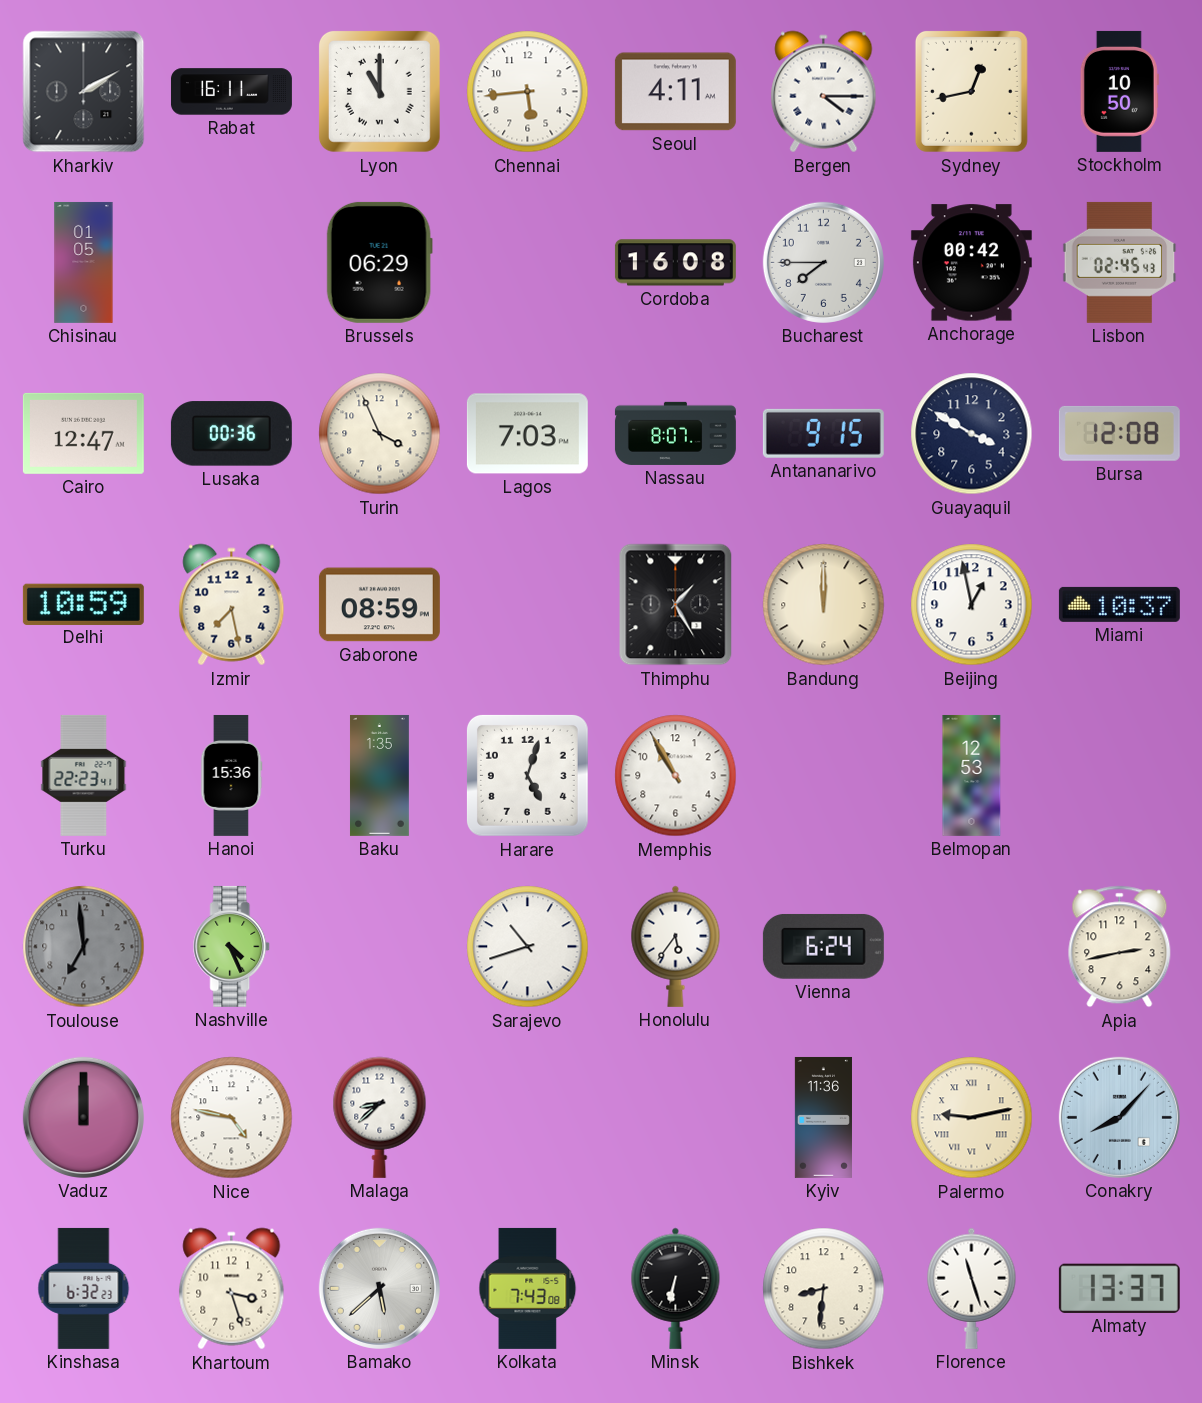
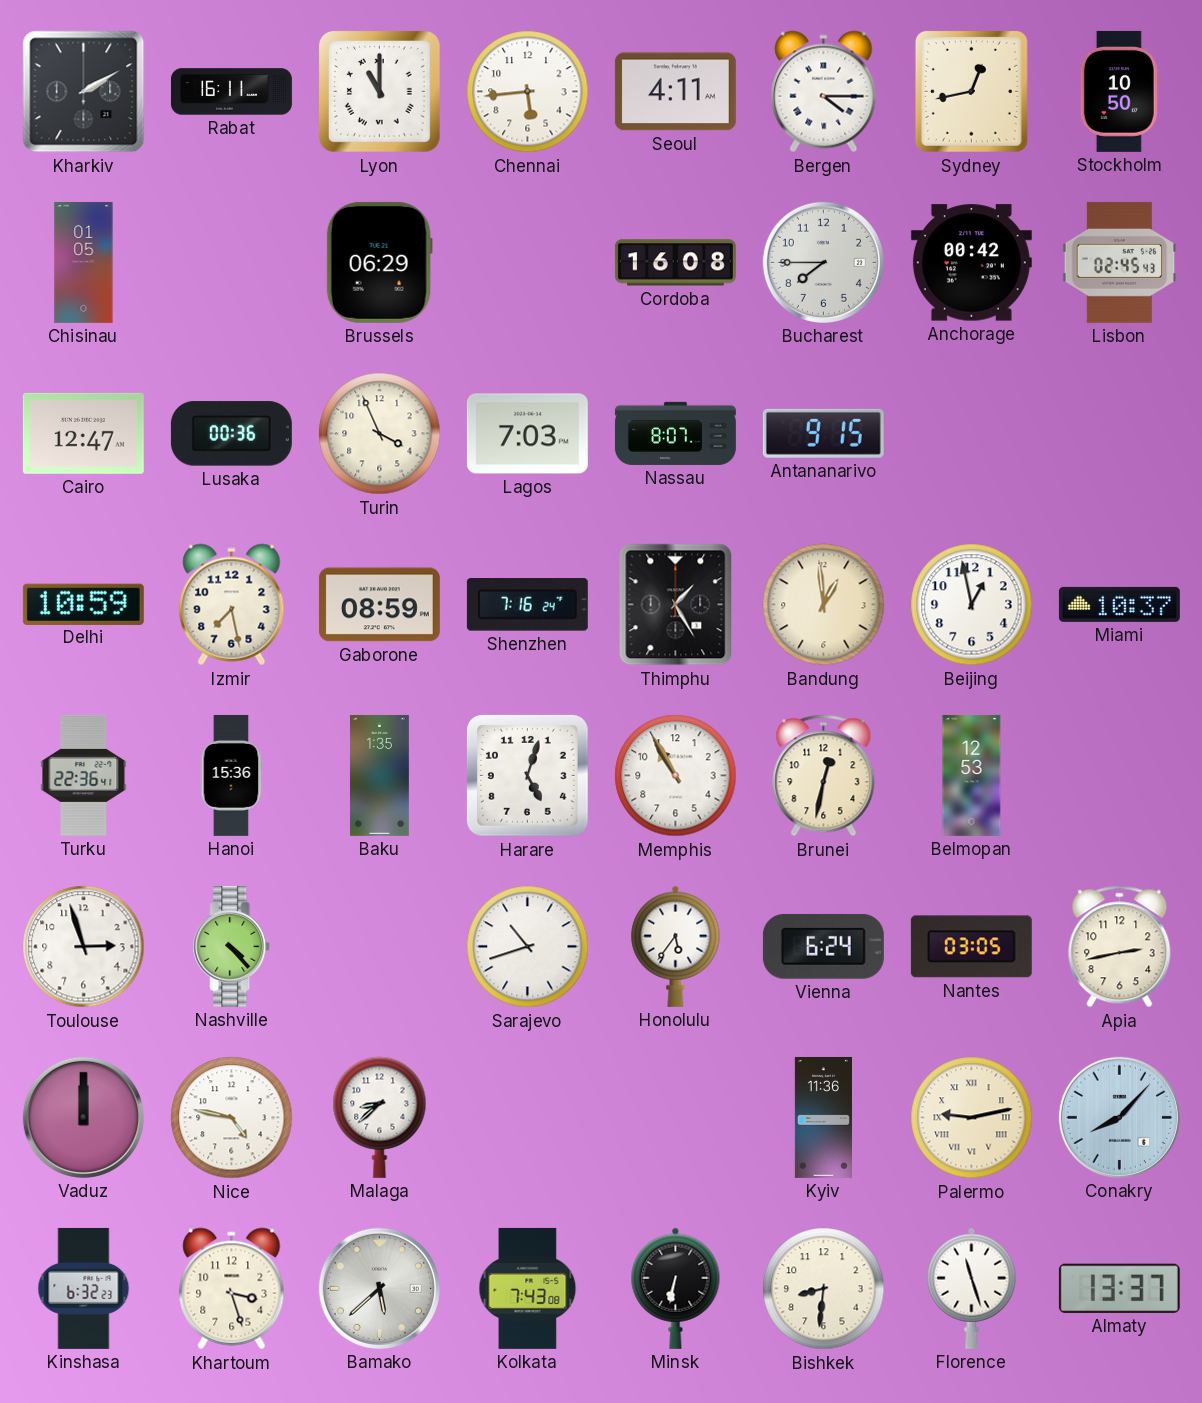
Guayaquil: 3:50 -> none (972, 434)
Bursa: 12:08 -> none (1119, 433)
Shenzhen: none -> 7:16 (527, 605)
Bandung: 12:00 -> 12:59 (824, 605)
Turku: 22:23 -> 22:36 (84, 775)
Brunei: none -> 12:32 (824, 776)
Toulouse: 6:59 -> 2:57 (84, 947)
Toulouse dial: grey -> white (84, 947)
Nashville: 4:26 -> 4:23 (232, 946)
Nantes: none -> 03:05 (971, 947)
